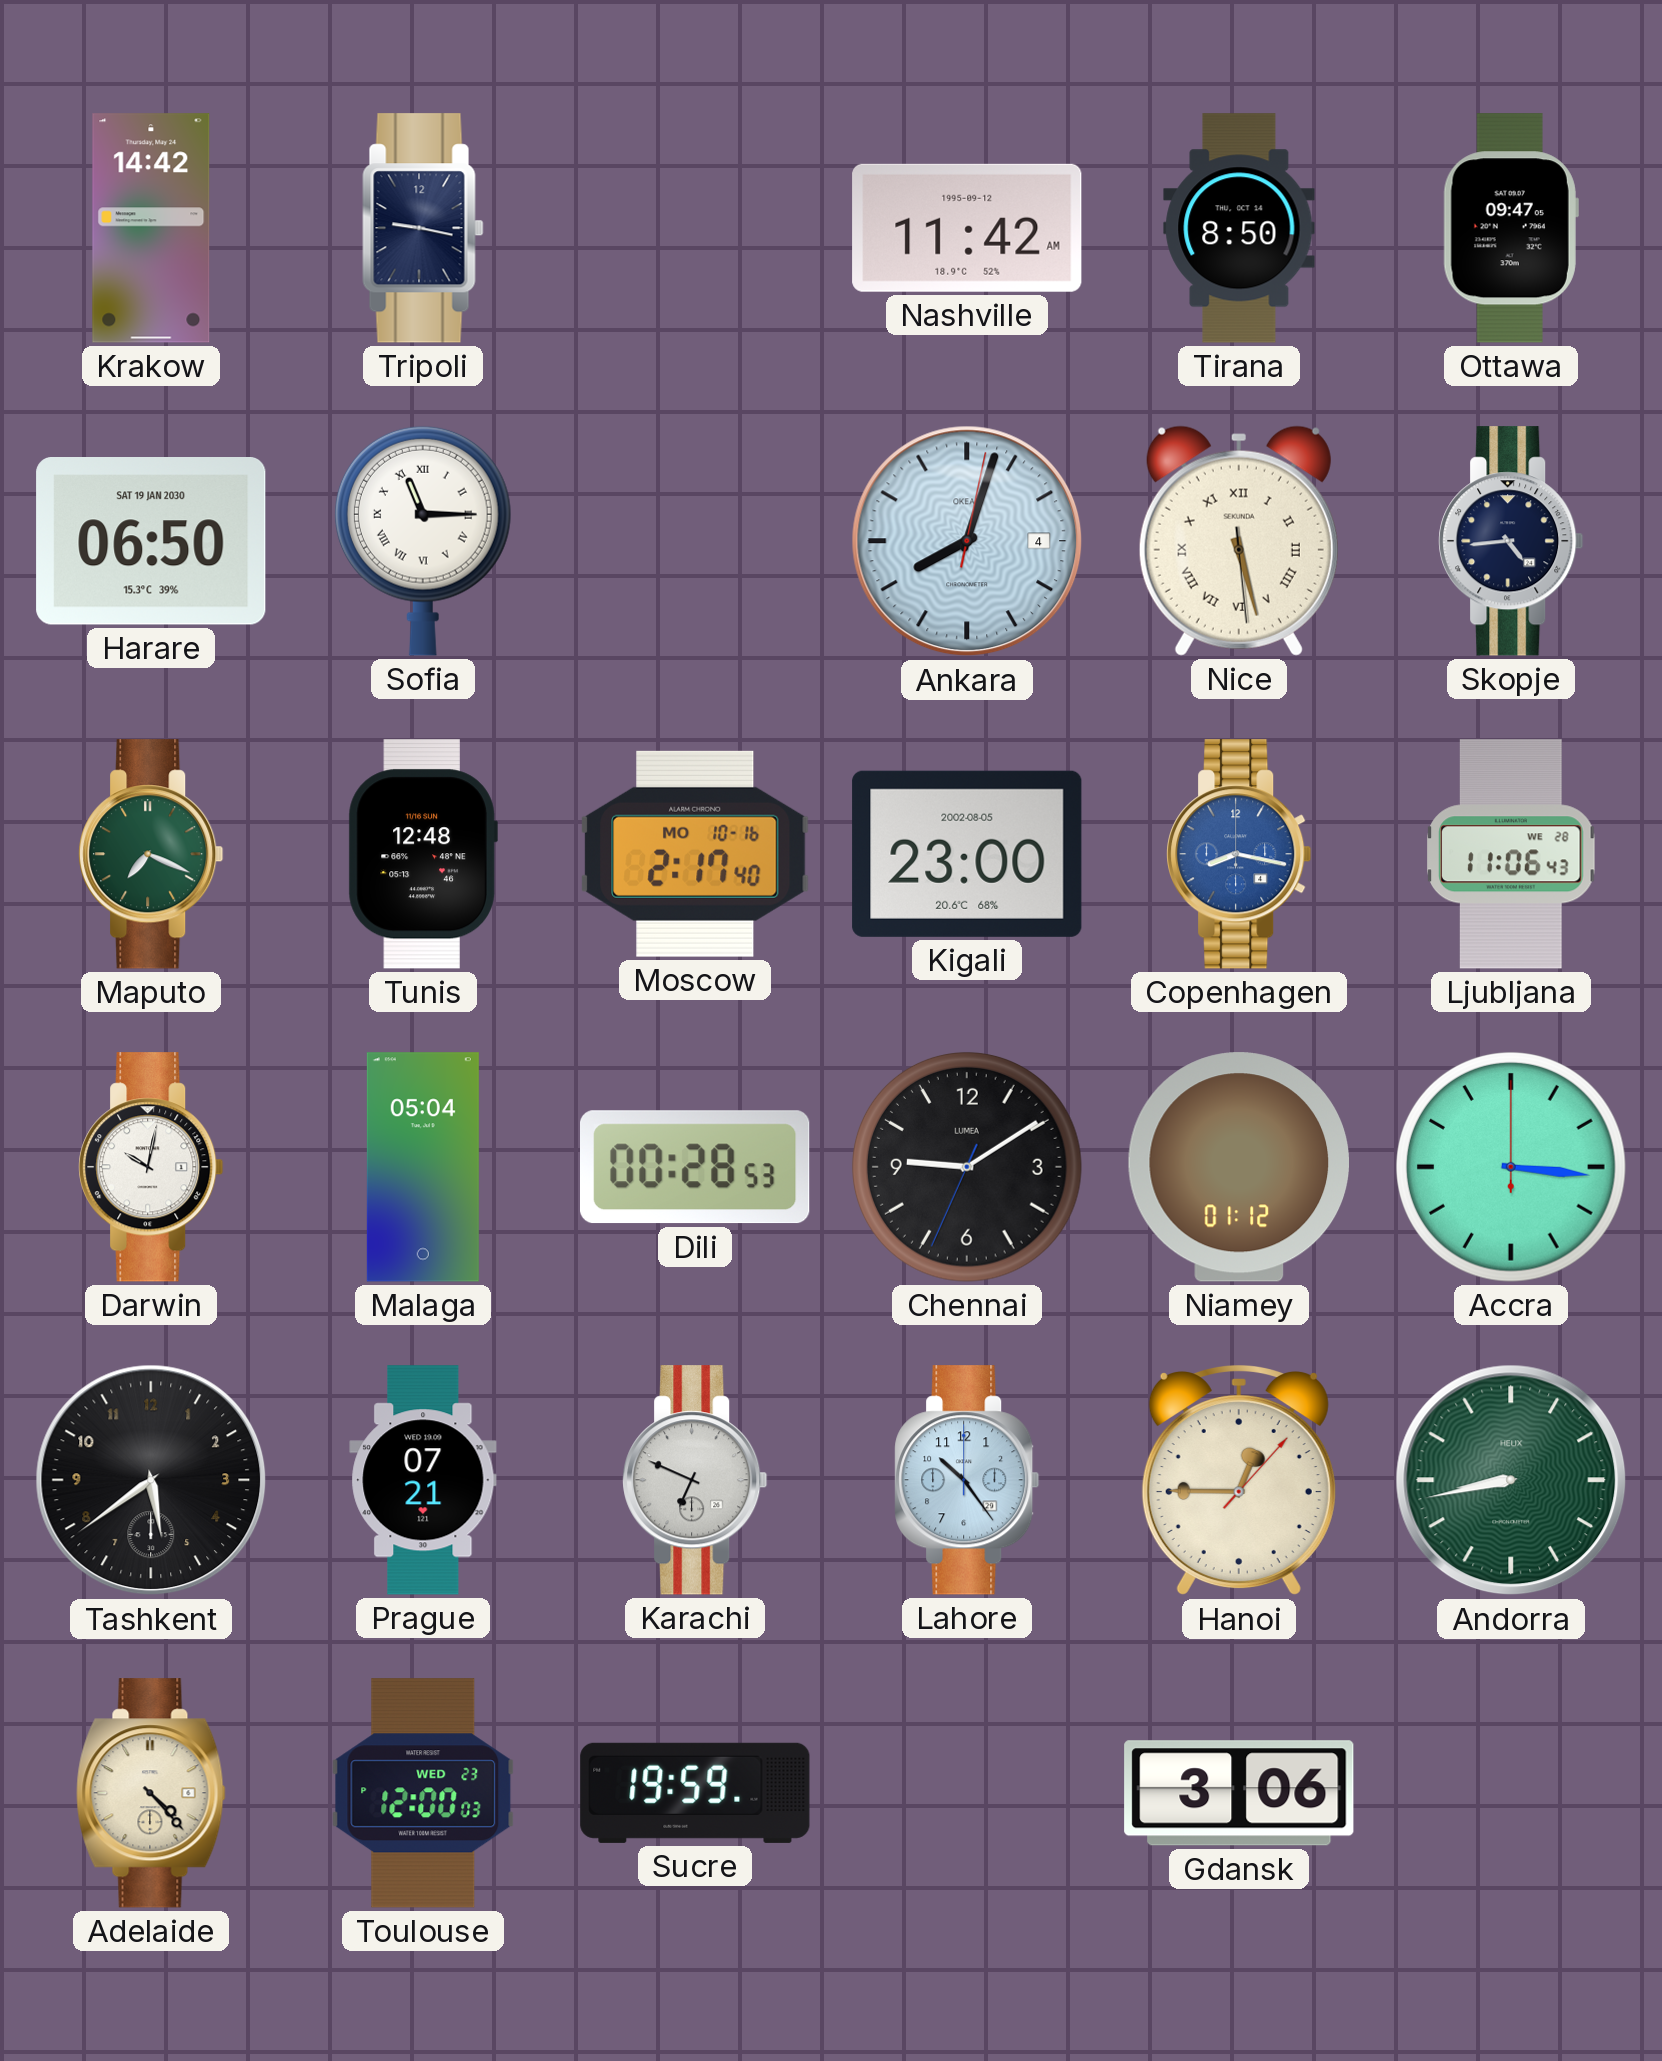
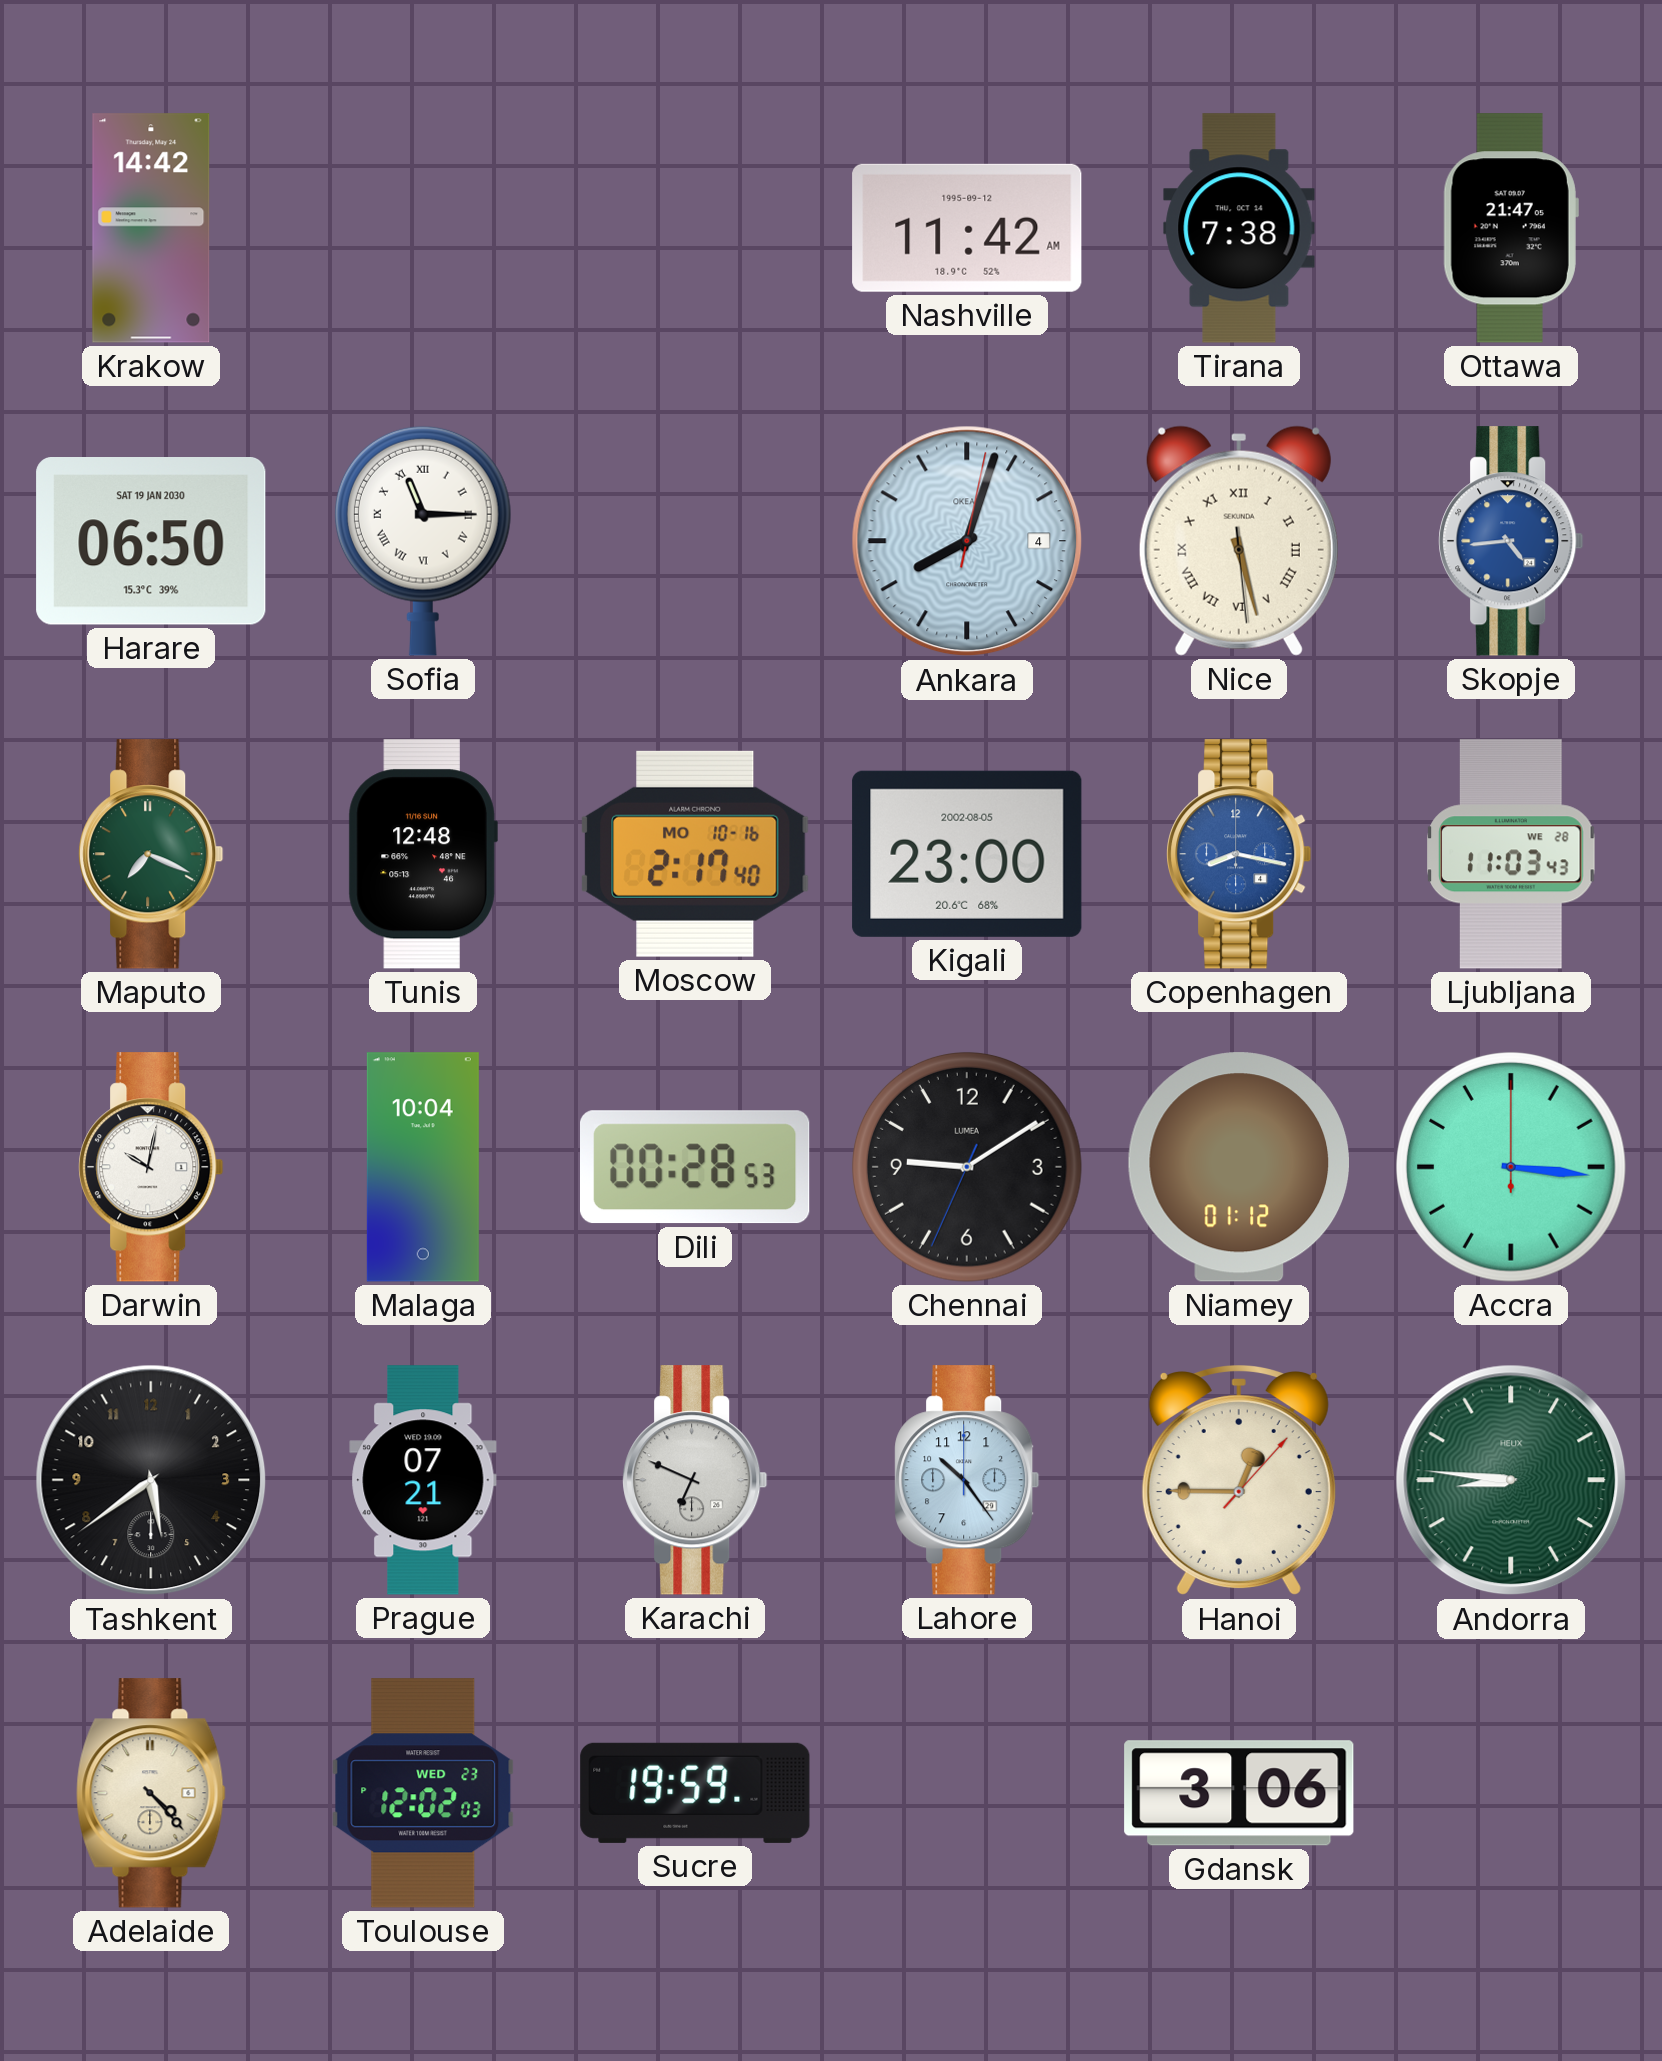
Tripoli: 9:17 -> none (423, 228)
Tirana: 8:50 -> 7:38 (1239, 228)
Ottawa: 09:47 -> 21:47 (1511, 228)
Skopje dial: navy -> blue (1511, 541)
Ljubljana: 11:06 -> 11:03 (1511, 854)
Malaga: 05:04 -> 10:04 (423, 1167)
Andorra: 8:43 -> 8:46 (1511, 1480)
Toulouse: 12:00 -> 12:02 (423, 1793)
